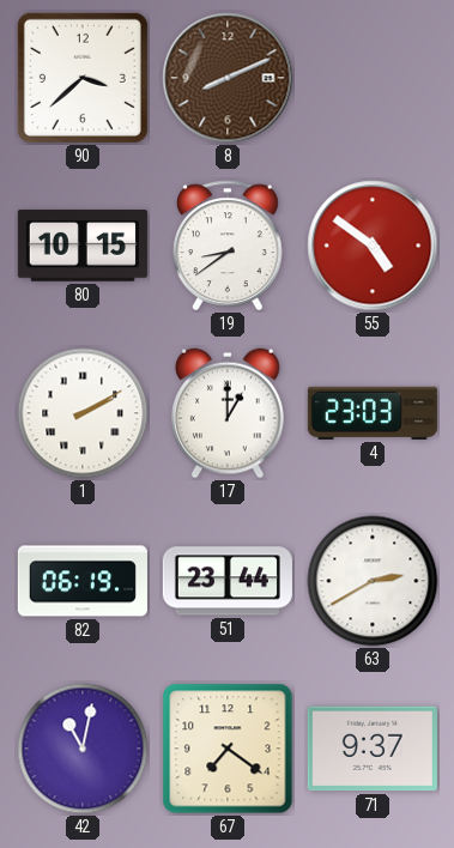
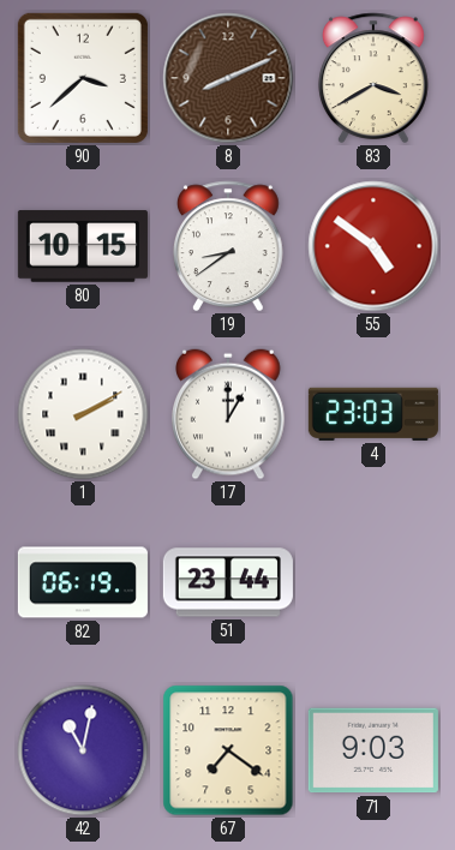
83: none -> 3:40 (373, 78)
63: 2:40 -> none (373, 581)
71: 9:37 -> 9:03 (373, 750)
